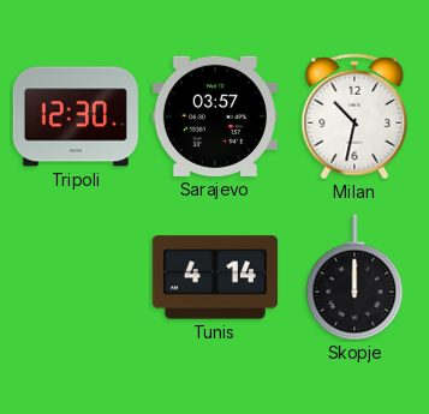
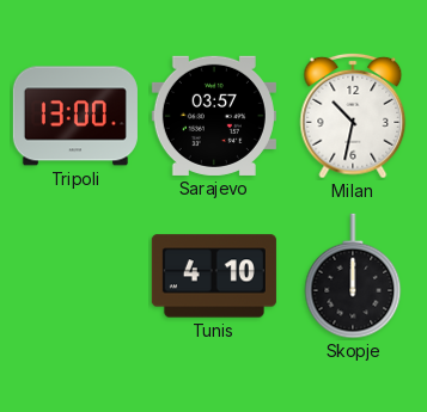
Tripoli: 12:30 -> 13:00 (75, 116)
Tunis: 4:14 -> 4:10 (214, 276)
